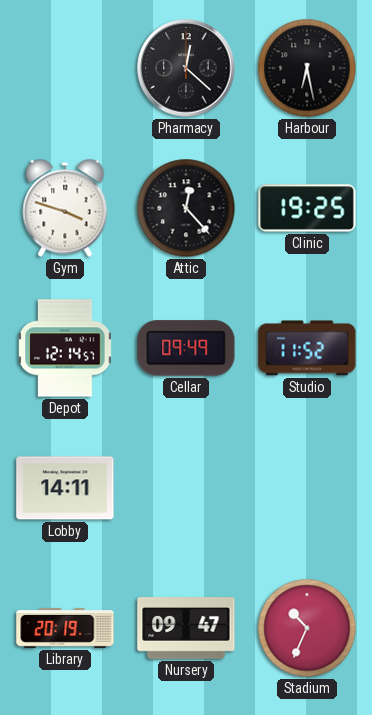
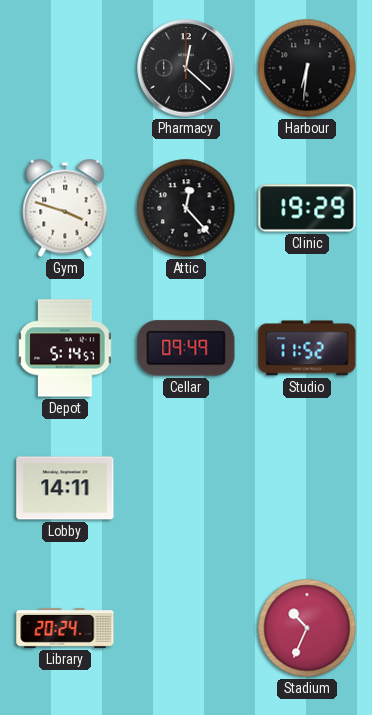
Harbour: 6:28 -> 6:31 (307, 68)
Clinic: 19:25 -> 19:29 (307, 208)
Depot: 12:14 -> 5:14 (65, 348)
Library: 20:19 -> 20:24 (65, 628)
Nursery: 09:47 -> none (186, 628)
